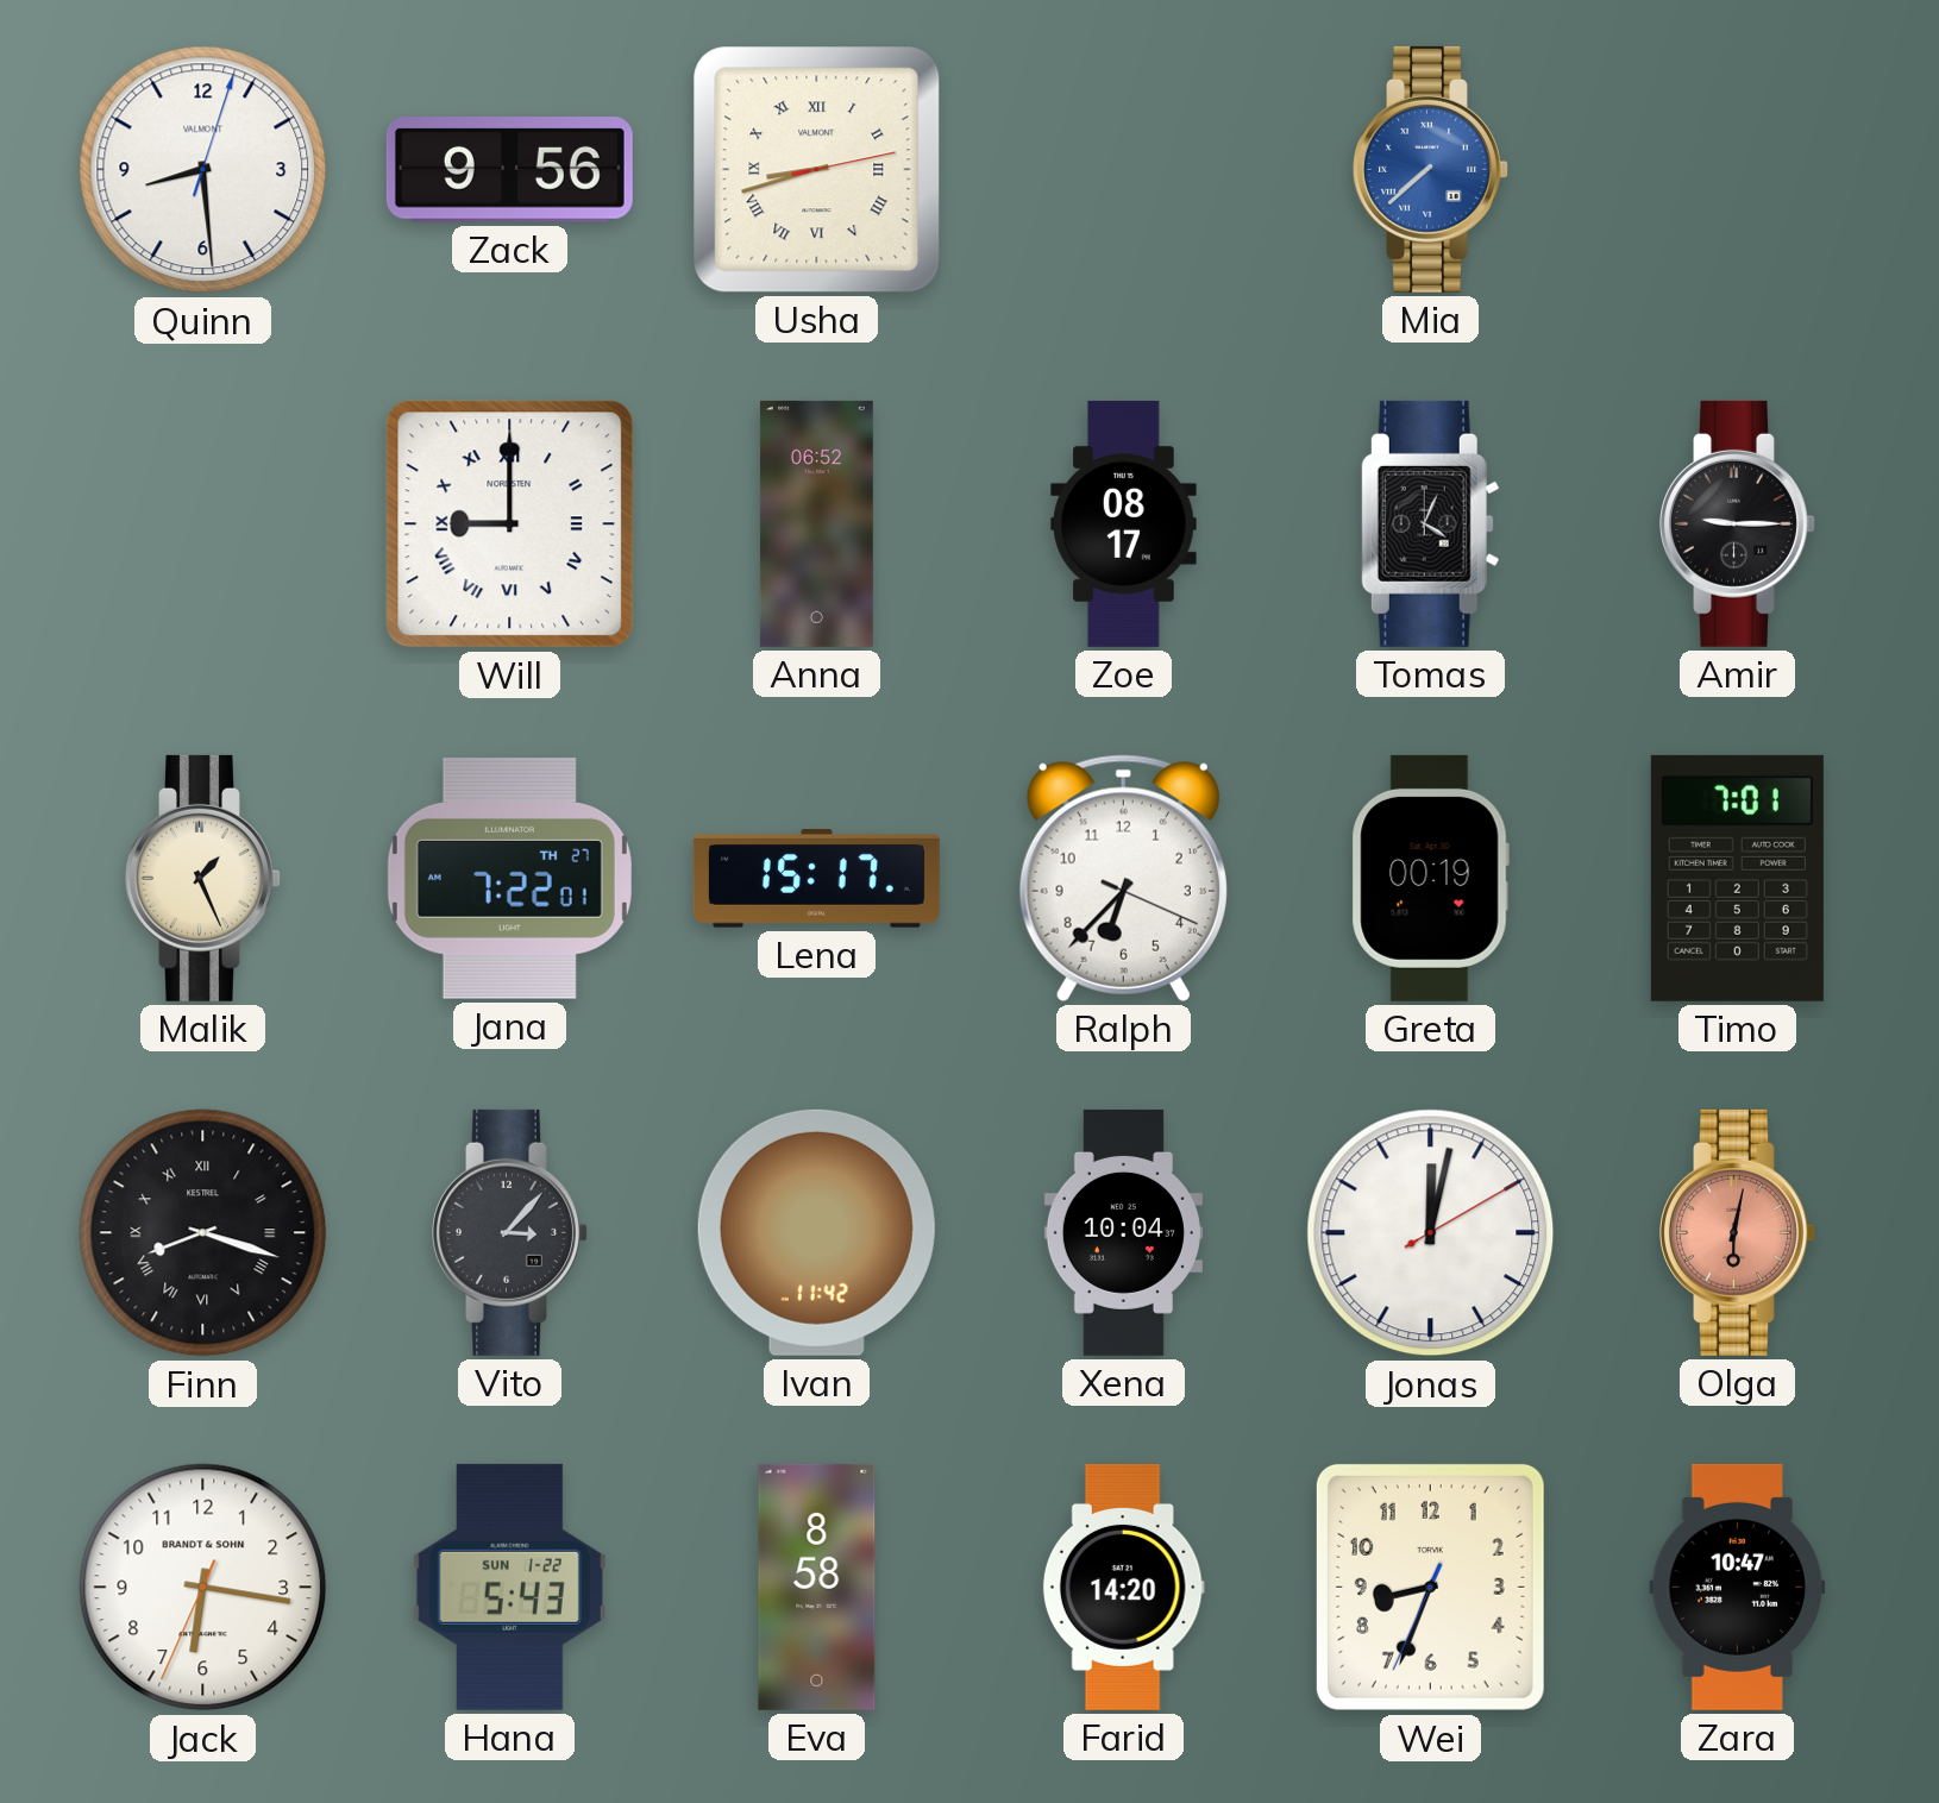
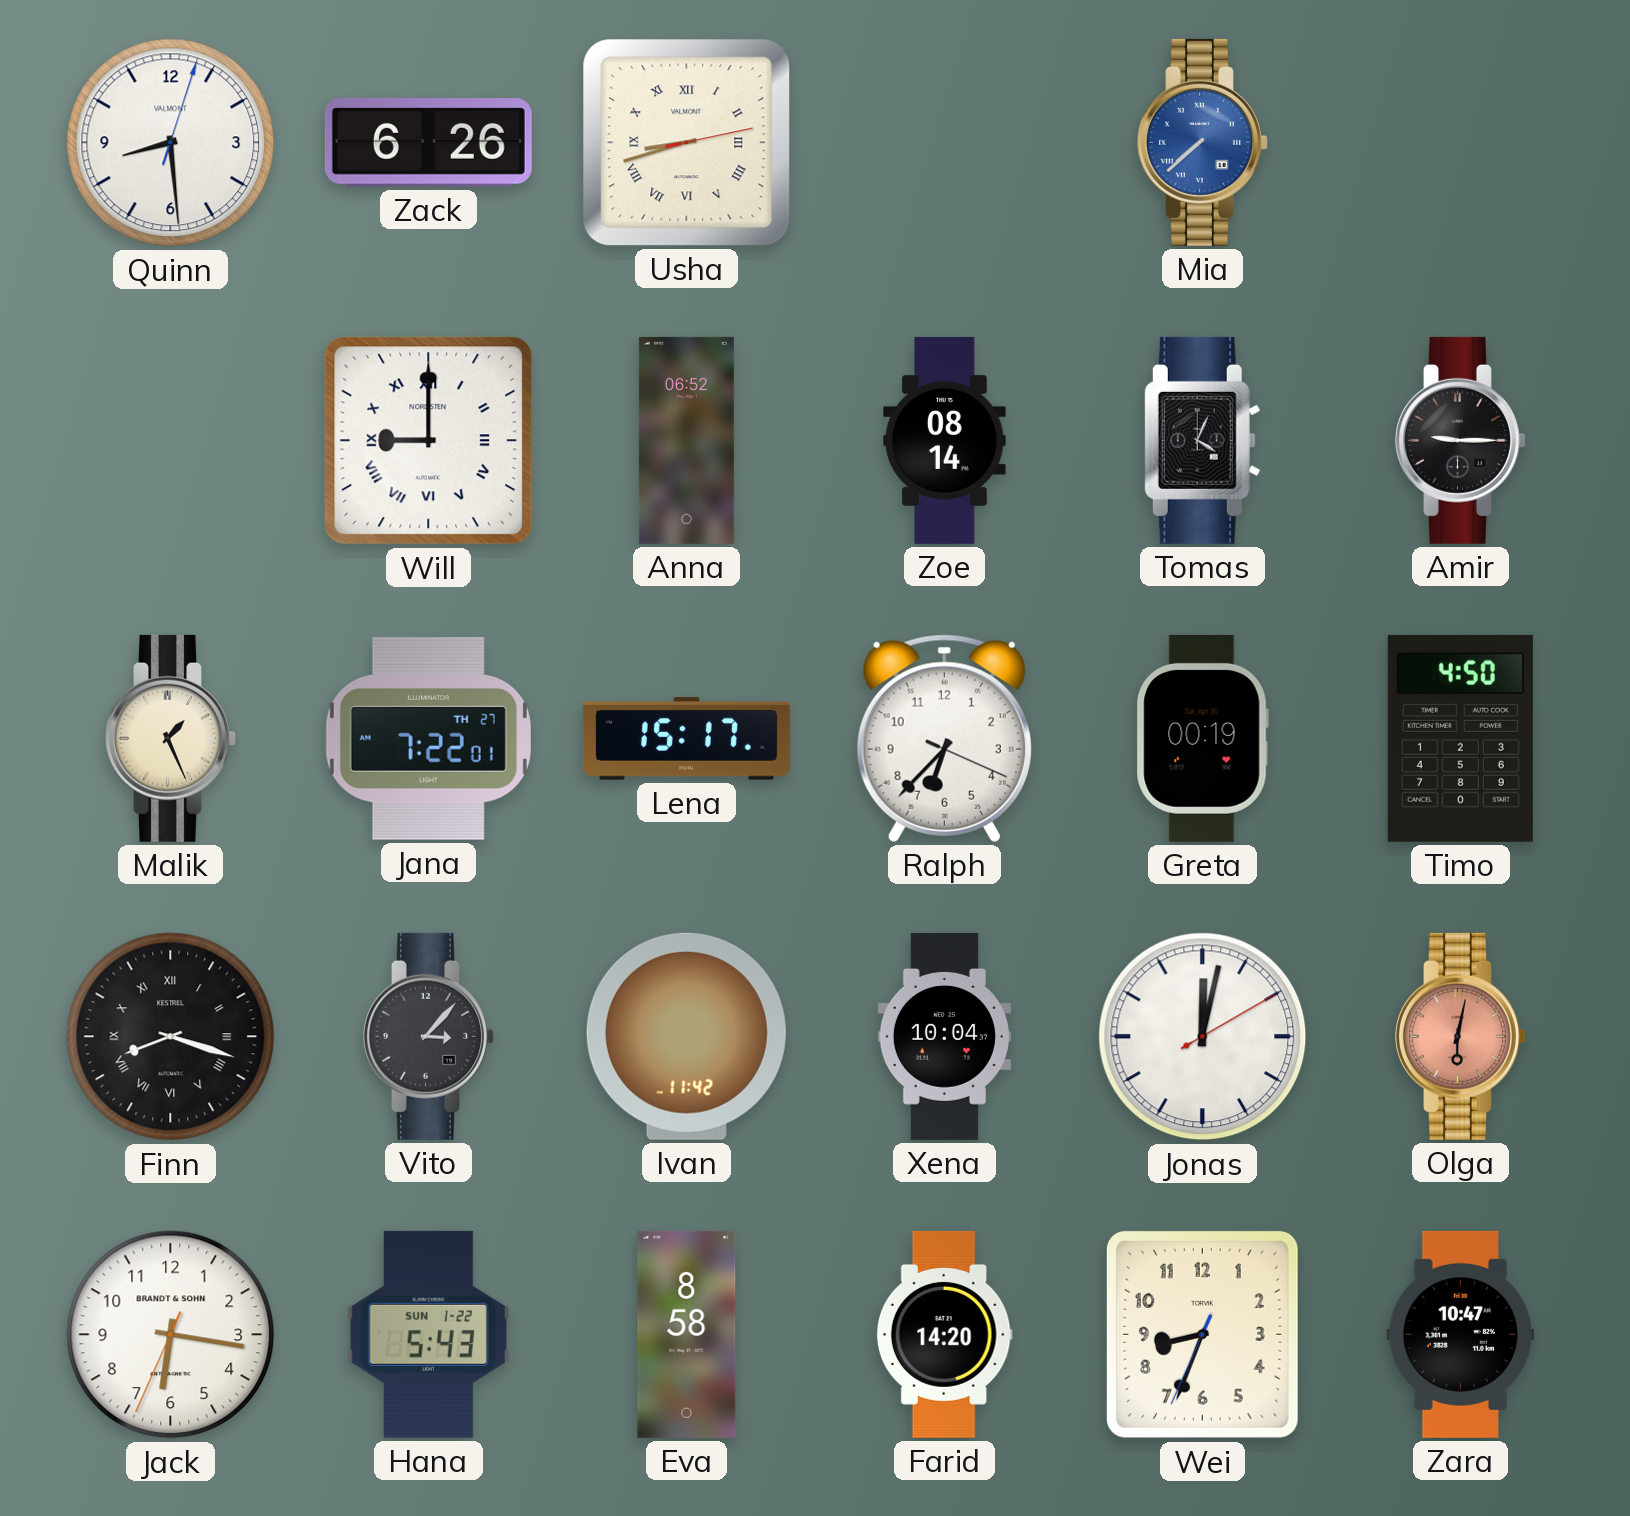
Zack: 9:56 -> 6:26 (428, 143)
Zoe: 08:17 -> 08:14 (945, 440)
Timo: 7:01 -> 4:50 (1460, 738)
